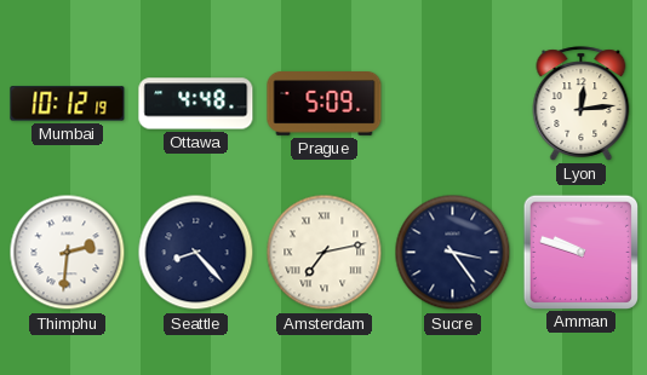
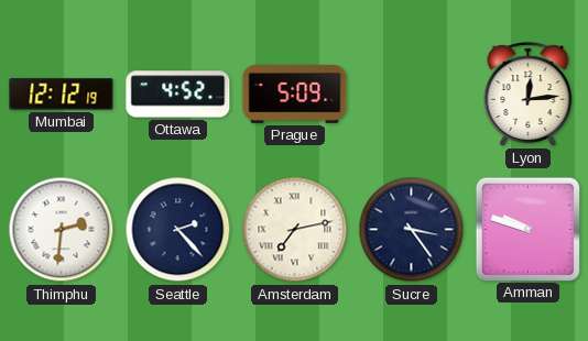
Mumbai: 10:12 -> 12:12 (62, 95)
Ottawa: 4:48 -> 4:52 (178, 95)
Seattle: 8:23 -> 2:23 (178, 230)
